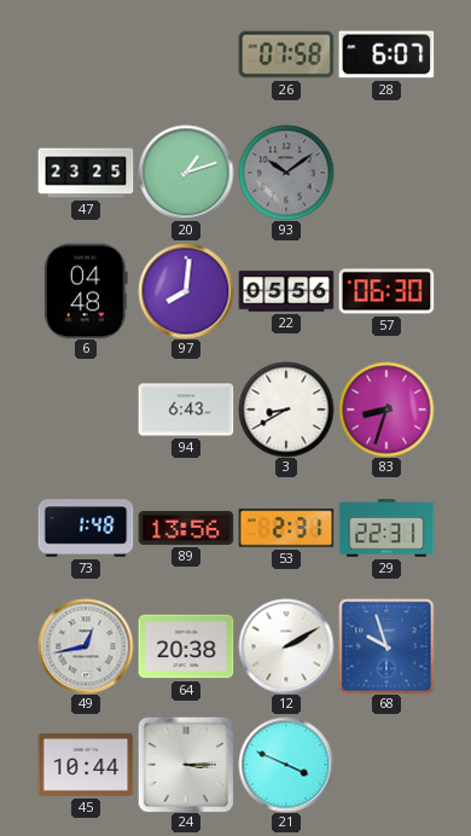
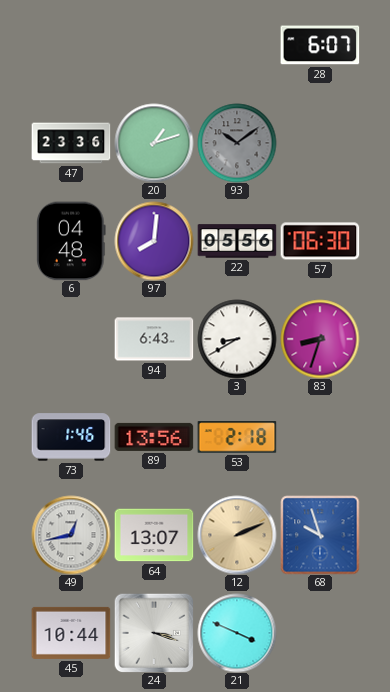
26: 07:58 -> none (286, 54)
47: 23:25 -> 23:36 (71, 143)
73: 1:48 -> 1:46 (71, 437)
53: 2:31 -> 2:18 (237, 437)
29: 22:31 -> none (386, 528)
64: 20:38 -> 13:07 (154, 535)
12: 2:10 -> 2:11 (237, 535)
12 dial: white -> champagne (237, 535)
24: 3:15 -> 3:18 (154, 633)
